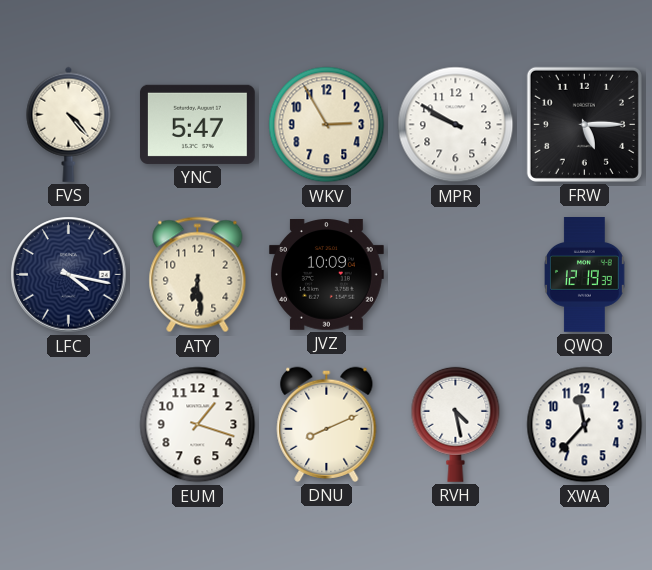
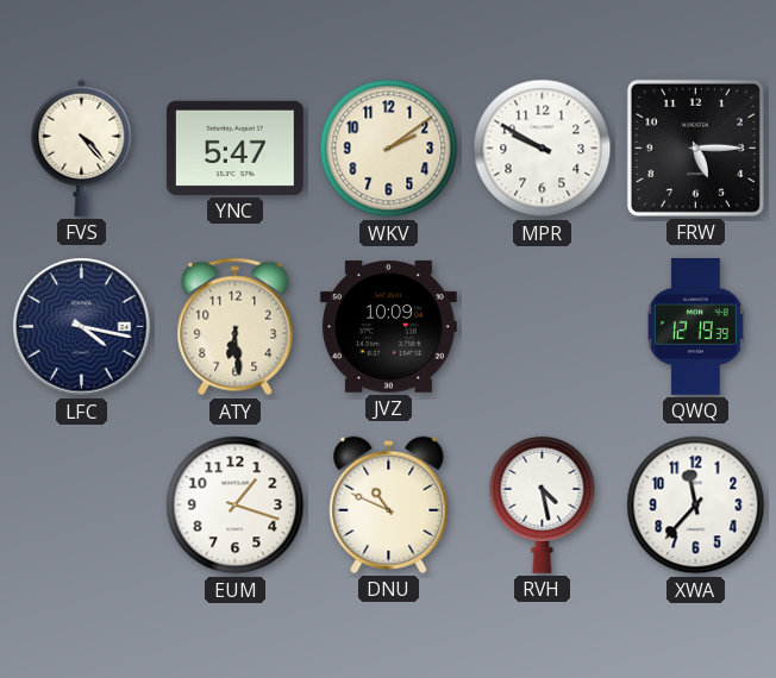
WKV: 2:55 -> 2:09 (389, 149)
DNU: 8:11 -> 10:49 (389, 504)
